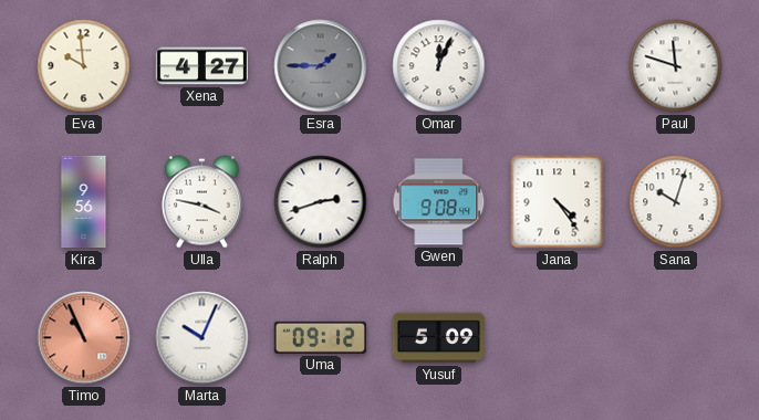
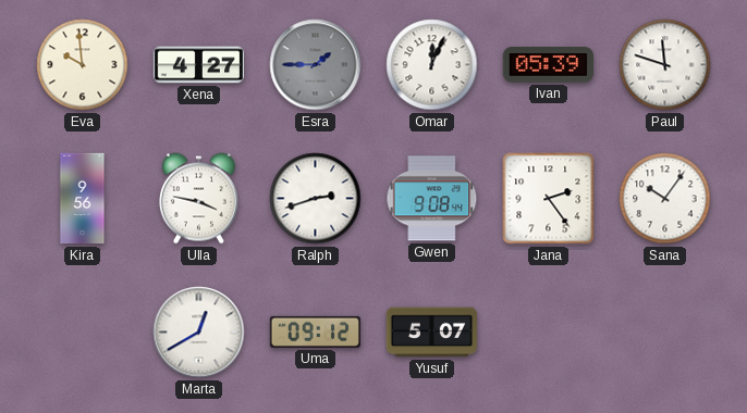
Ivan: none -> 05:39 (548, 65)
Jana: 4:24 -> 2:24 (549, 199)
Sana: 10:03 -> 10:06 (665, 199)
Timo: 10:56 -> none (84, 338)
Marta: 10:04 -> 12:40 (199, 333)
Yusuf: 5:09 -> 5:07 (432, 333)
